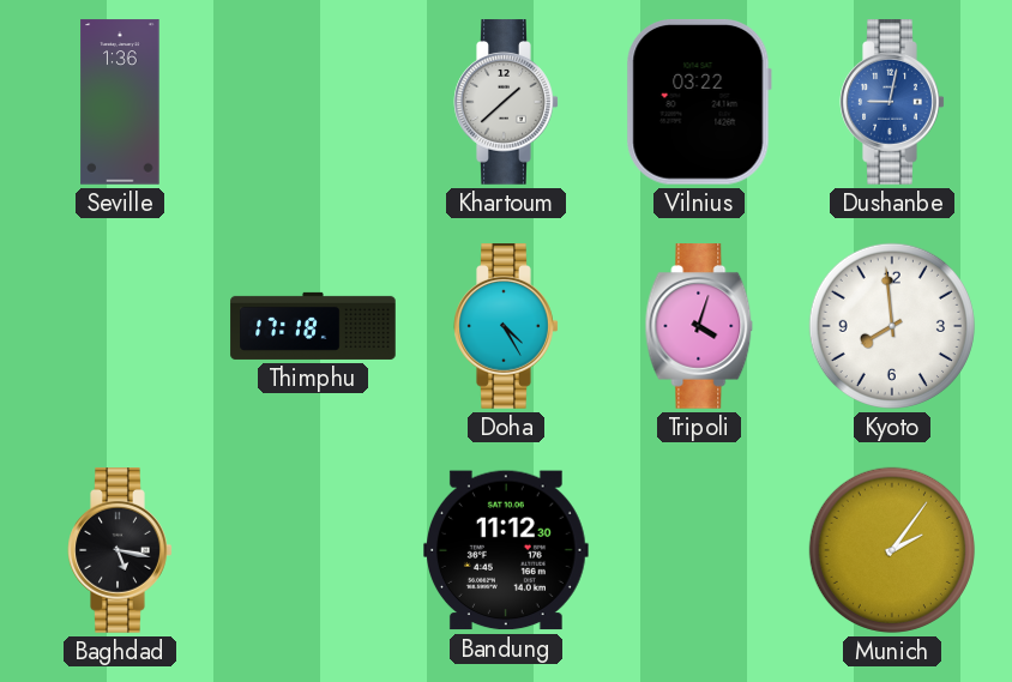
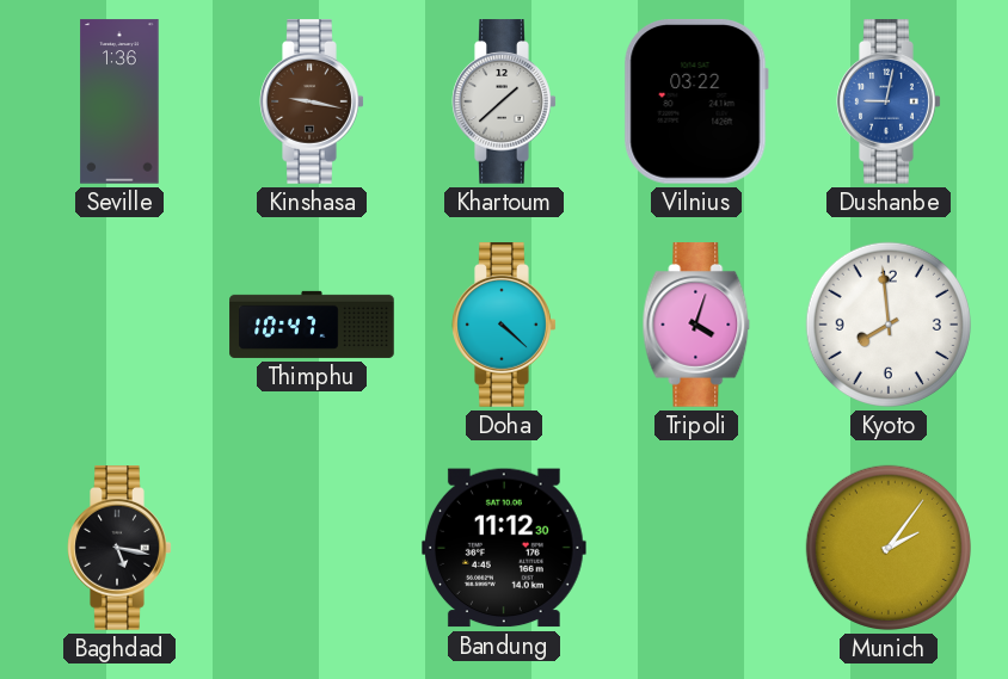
Kinshasa: none -> 9:17 (312, 101)
Thimphu: 17:18 -> 10:47 (312, 325)
Doha: 4:25 -> 4:22 (504, 325)
